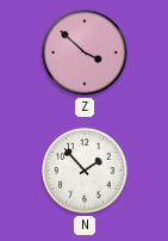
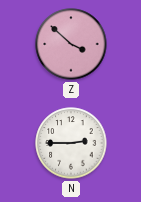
N: 1:53 -> 2:45 (71, 143)
